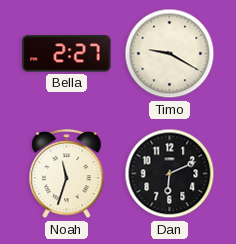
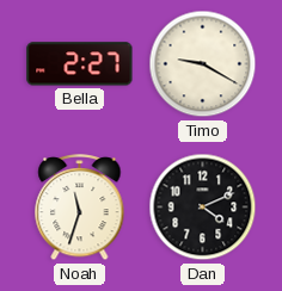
Dan: 6:11 -> 4:11 (203, 208)
